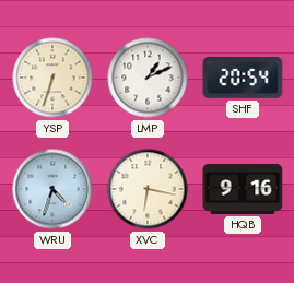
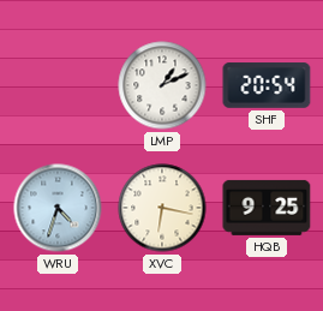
YSP: 6:33 -> none (52, 78)
HQB: 9:16 -> 9:25 (267, 208)
